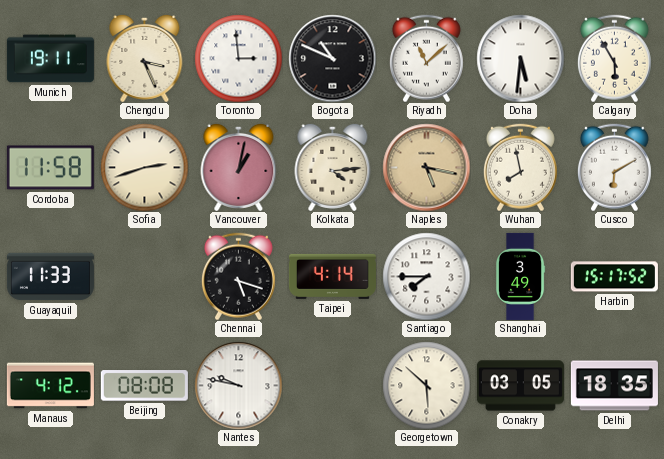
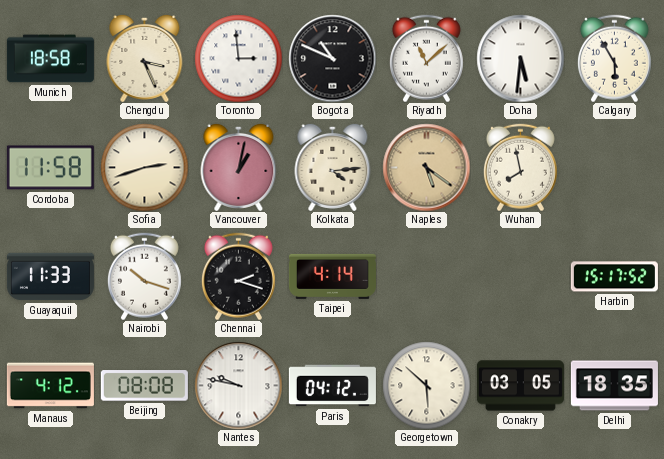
Munich: 19:11 -> 18:58 (50, 59)
Naples: 5:17 -> 5:21 (426, 167)
Cusco: 6:10 -> none (614, 167)
Nairobi: none -> 10:18 (144, 276)
Chennai: 5:18 -> 2:18 (238, 276)
Santiago: 7:45 -> none (426, 276)
Shanghai: 3:49 -> none (520, 276)
Paris: none -> 04:12 (332, 386)
